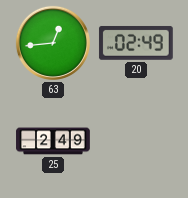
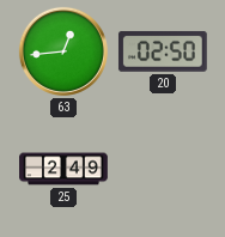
20: 02:49 -> 02:50 (163, 51)
